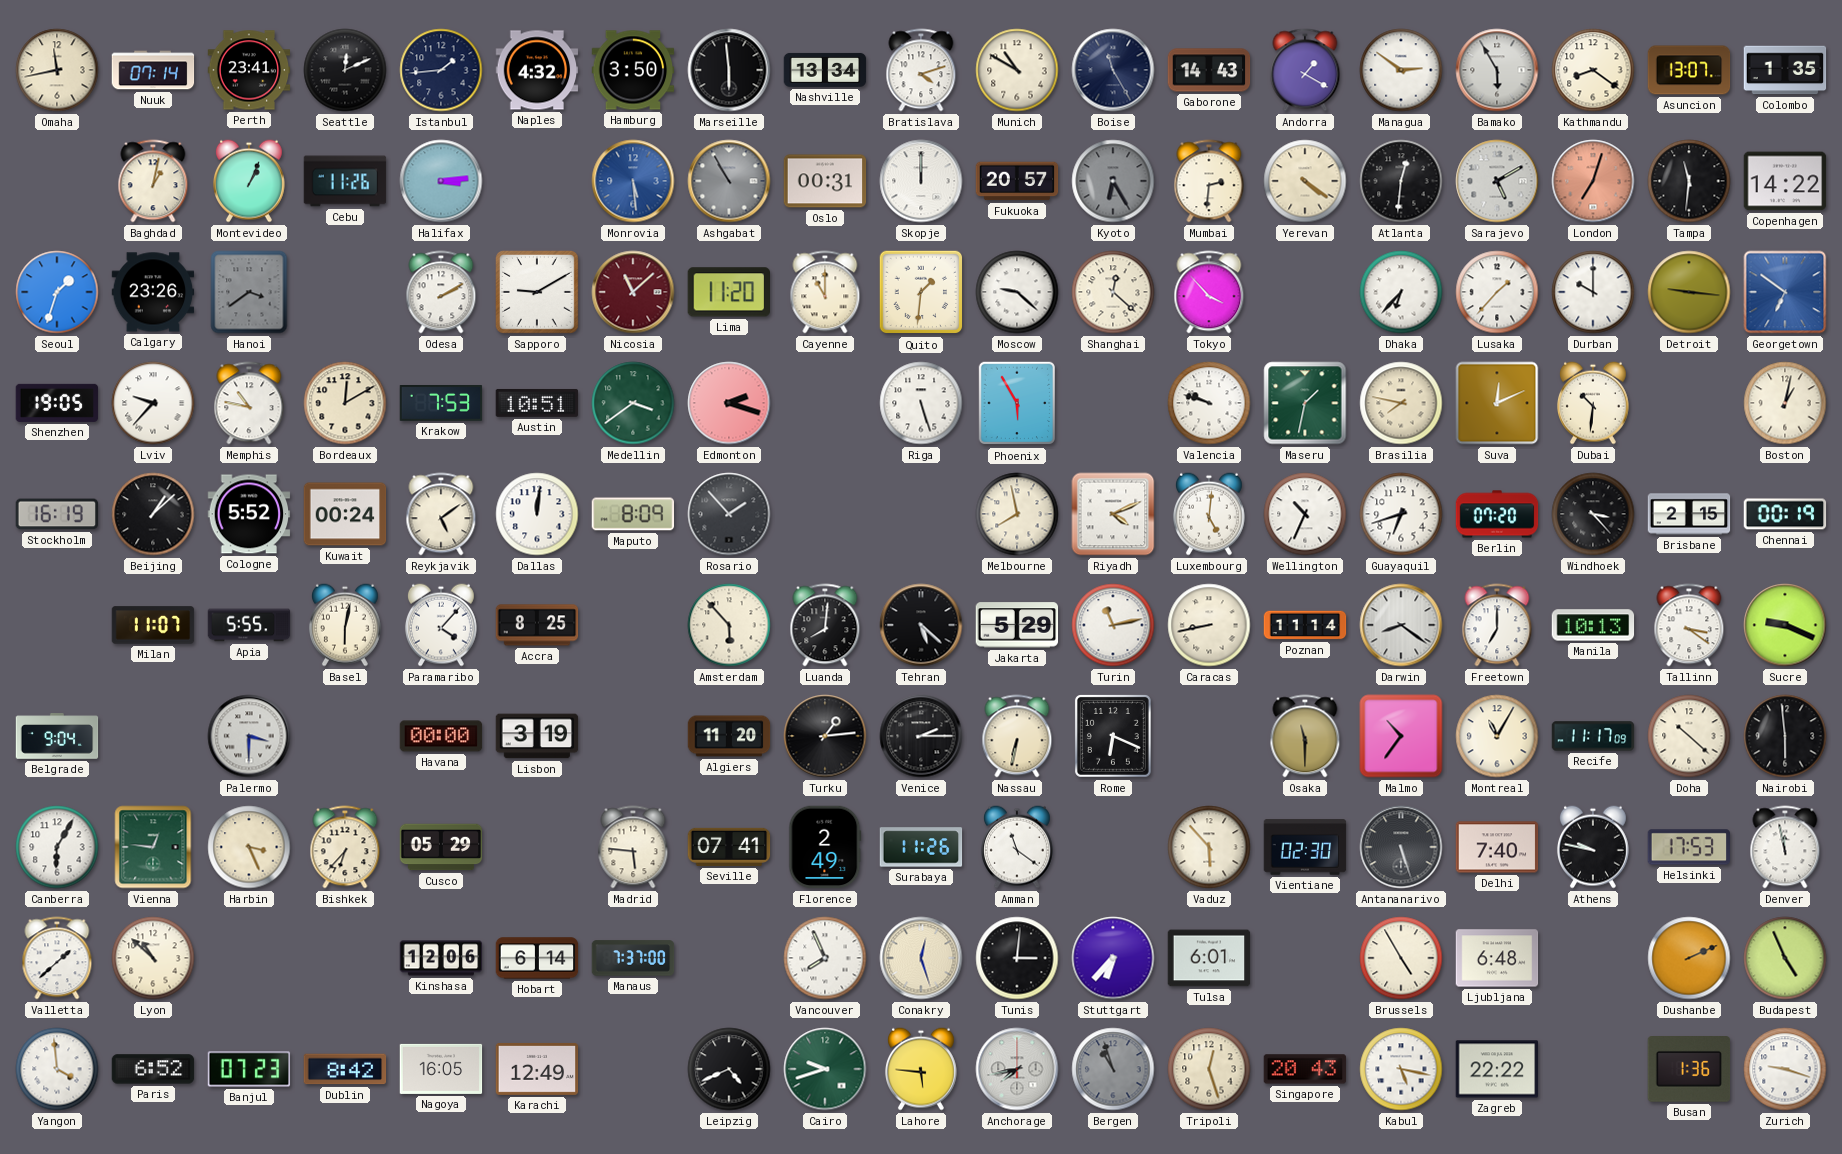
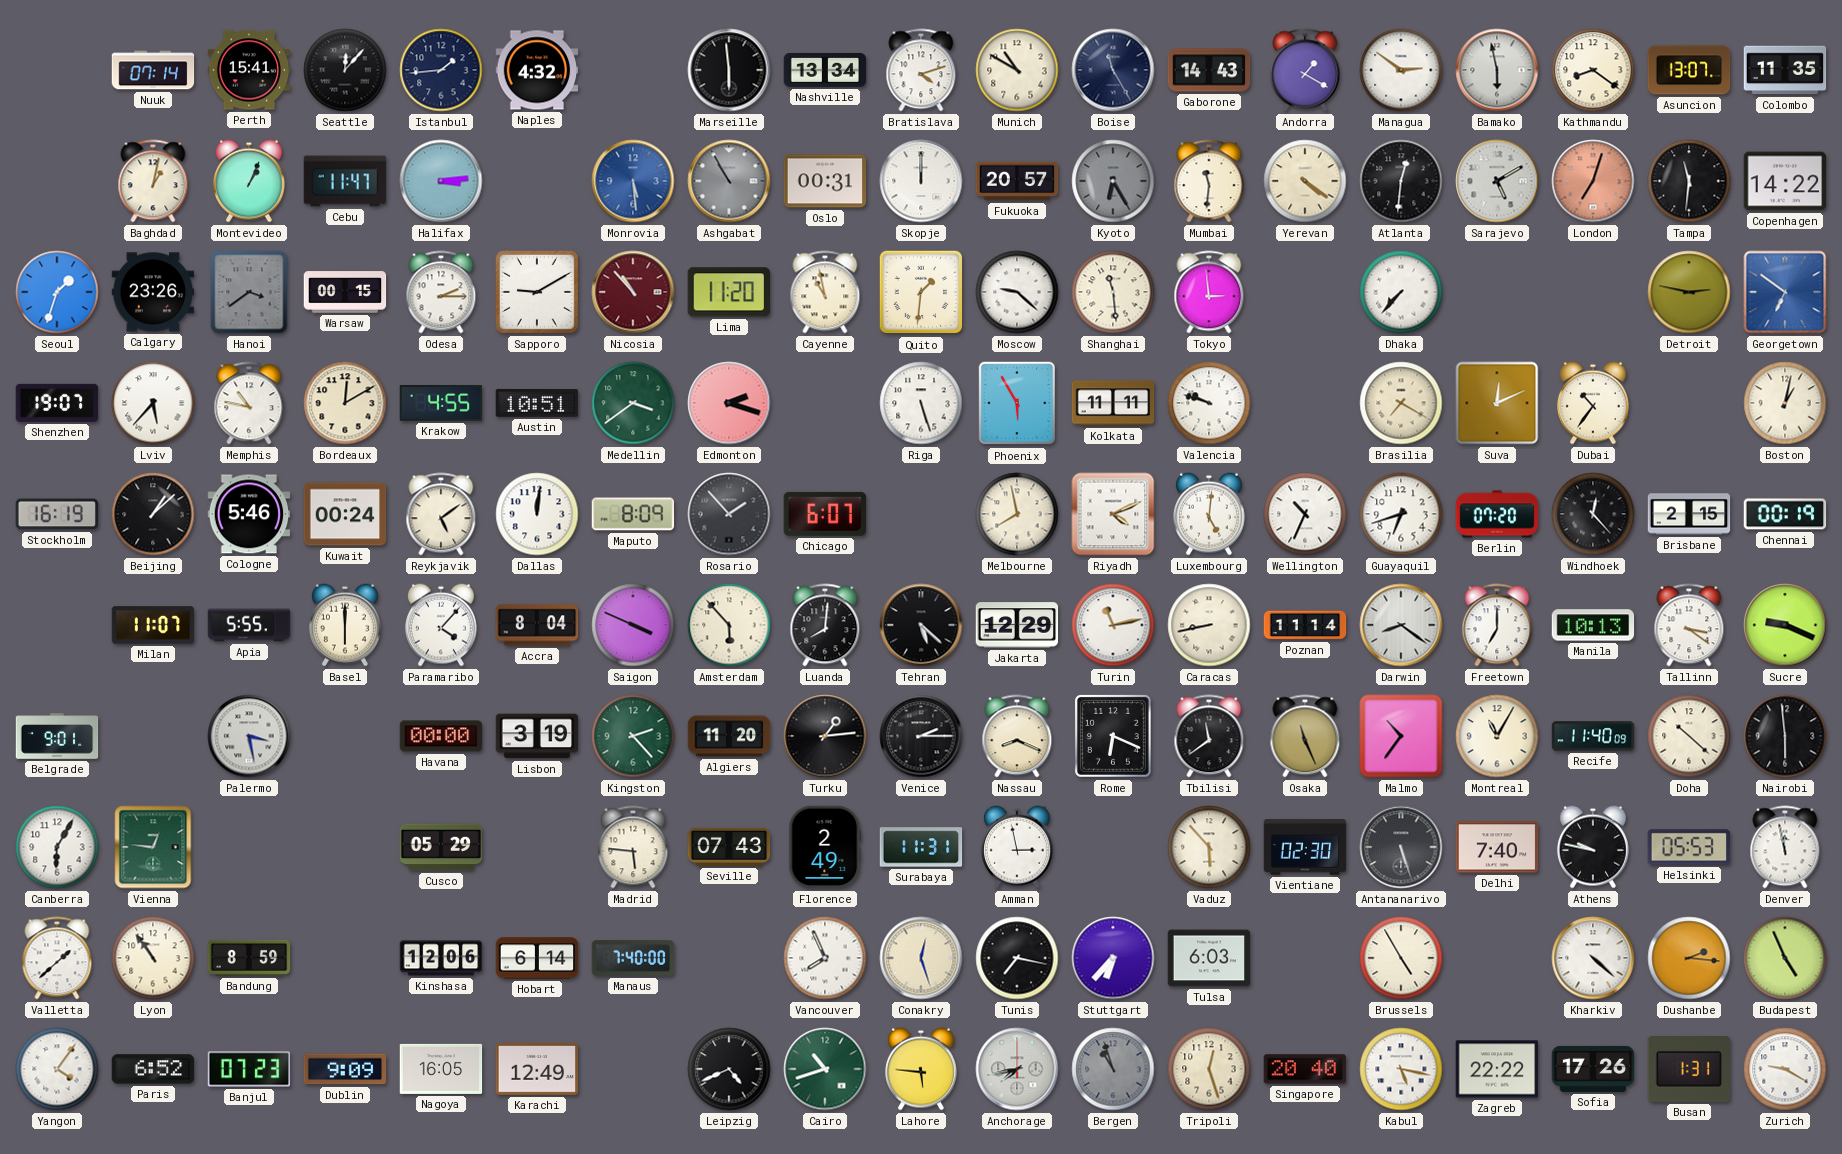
Omaha: 11:43 -> none (57, 70)
Perth: 23:41 -> 15:41 (249, 70)
Seattle: 12:11 -> 12:07 (345, 70)
Hamburg: 3:50 -> none (633, 70)
Bamako: 5:55 -> 5:58 (1497, 70)
Colombo: 1:35 -> 11:35 (1785, 70)
Cebu: 11:26 -> 11:47 (345, 181)
Mumbai: 2:31 -> 11:31 (1209, 181)
Warsaw: none -> 00:15 (345, 292)
Odesa: 2:10 -> 2:15 (441, 292)
Nicosia: 11:08 -> 10:53 (633, 292)
Cayenne: 11:00 -> 10:58 (825, 292)
Shanghai: 12:22 -> 11:29 (1113, 292)
Tokyo: 3:53 -> 2:59 (1209, 292)
Dhaka: 6:37 -> 7:37 (1401, 292)
Lusaka: 1:37 -> none (1497, 292)
Durban: 10:00 -> none (1593, 292)
Detroit: 9:16 -> 2:47 (1689, 292)
Shenzhen: 19:05 -> 19:07 (57, 403)
Lviv: 9:37 -> 5:37 (153, 403)
Krakow: 7:53 -> 4:55 (441, 404)
Kolkata: none -> 11:11 (1113, 403)
Maseru: 1:32 -> none (1305, 403)
Brasilia: 7:47 -> 7:20 (1401, 403)
Dubai: 10:31 -> 10:36 (1593, 403)
Cologne: 5:52 -> 5:46 (249, 514)
Chicago: none -> 6:07 (824, 514)
Windhoek: 3:23 -> 12:23 (1593, 514)
Basel: 6:02 -> 6:00 (345, 625)
Accra: 8:25 -> 8:04 (537, 625)
Saigon: none -> 3:49 (633, 625)
Jakarta: 5:29 -> 12:29 (1017, 625)
Belgrade: 9:04 -> 9:01 (57, 736)
Palermo: 3:30 -> 3:28 (249, 736)
Kingston: none -> 2:23 (633, 736)
Nassau: 6:32 -> 8:19 (1017, 736)
Tbilisi: none -> 11:39 (1209, 736)
Osaka: 11:30 -> 11:26 (1305, 736)
Recife: 11:17 -> 11:40 (1593, 736)
Harbin: 3:26 -> none (249, 847)
Bishkek: 6:37 -> none (345, 847)
Seville: 07:41 -> 07:43 (729, 847)
Surabaya: 11:26 -> 11:31 (921, 847)
Amman: 11:21 -> 2:58 (1017, 847)
Helsinki: 17:53 -> 05:53 (1689, 847)
Lyon: 10:52 -> 10:54 (153, 958)
Bandung: none -> 8:59 (249, 958)
Manaus: 7:37 -> 7:40 (633, 958)
Tunis: 3:01 -> 7:17 (1017, 958)
Tulsa: 6:01 -> 6:03 (1209, 958)
Ljubljana: 6:48 -> none (1497, 958)
Kharkiv: none -> 4:22 (1593, 958)
Dushanbe: 2:11 -> 2:16 (1689, 958)
Yangon: 3:59 -> 4:06 (57, 1069)
Dublin: 8:42 -> 9:09 (345, 1069)
Cairo: 9:42 -> 10:42 (825, 1069)
Singapore: 20:43 -> 20:40 (1305, 1069)
Sofia: none -> 17:26 (1593, 1069)
Busan: 1:36 -> 1:31 (1689, 1070)
Zurich: 9:18 -> 9:20 (1785, 1069)
